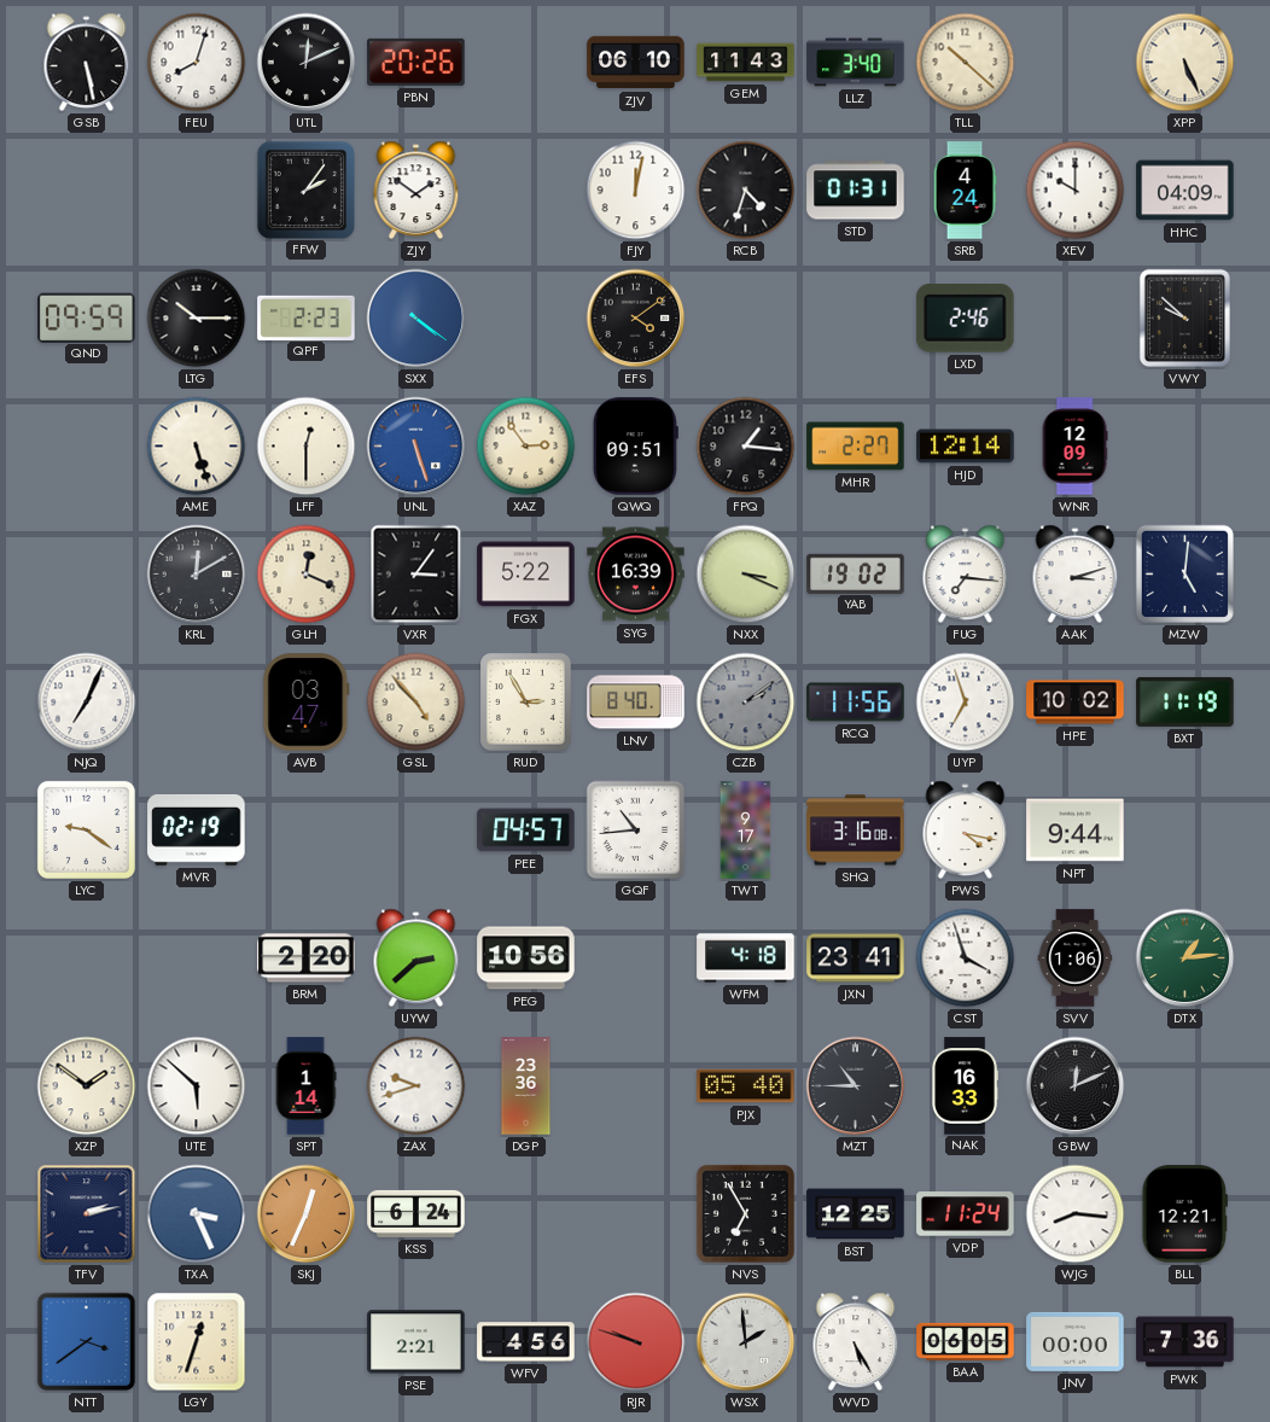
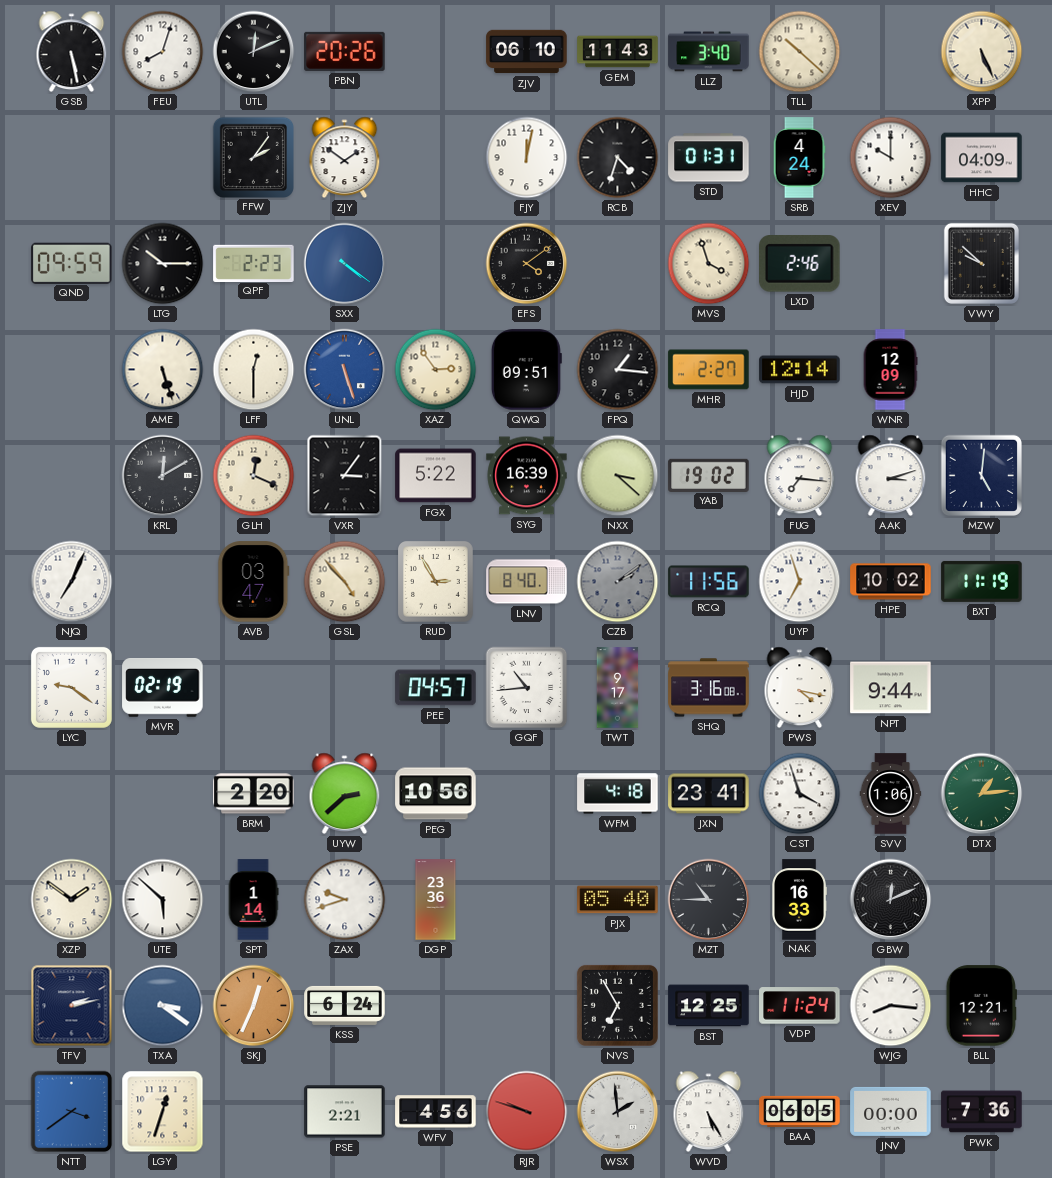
MVS: none -> 3:57 (709, 264)
NXX: 3:19 -> 3:22 (618, 476)
TXA: 3:26 -> 3:21 (163, 1006)
